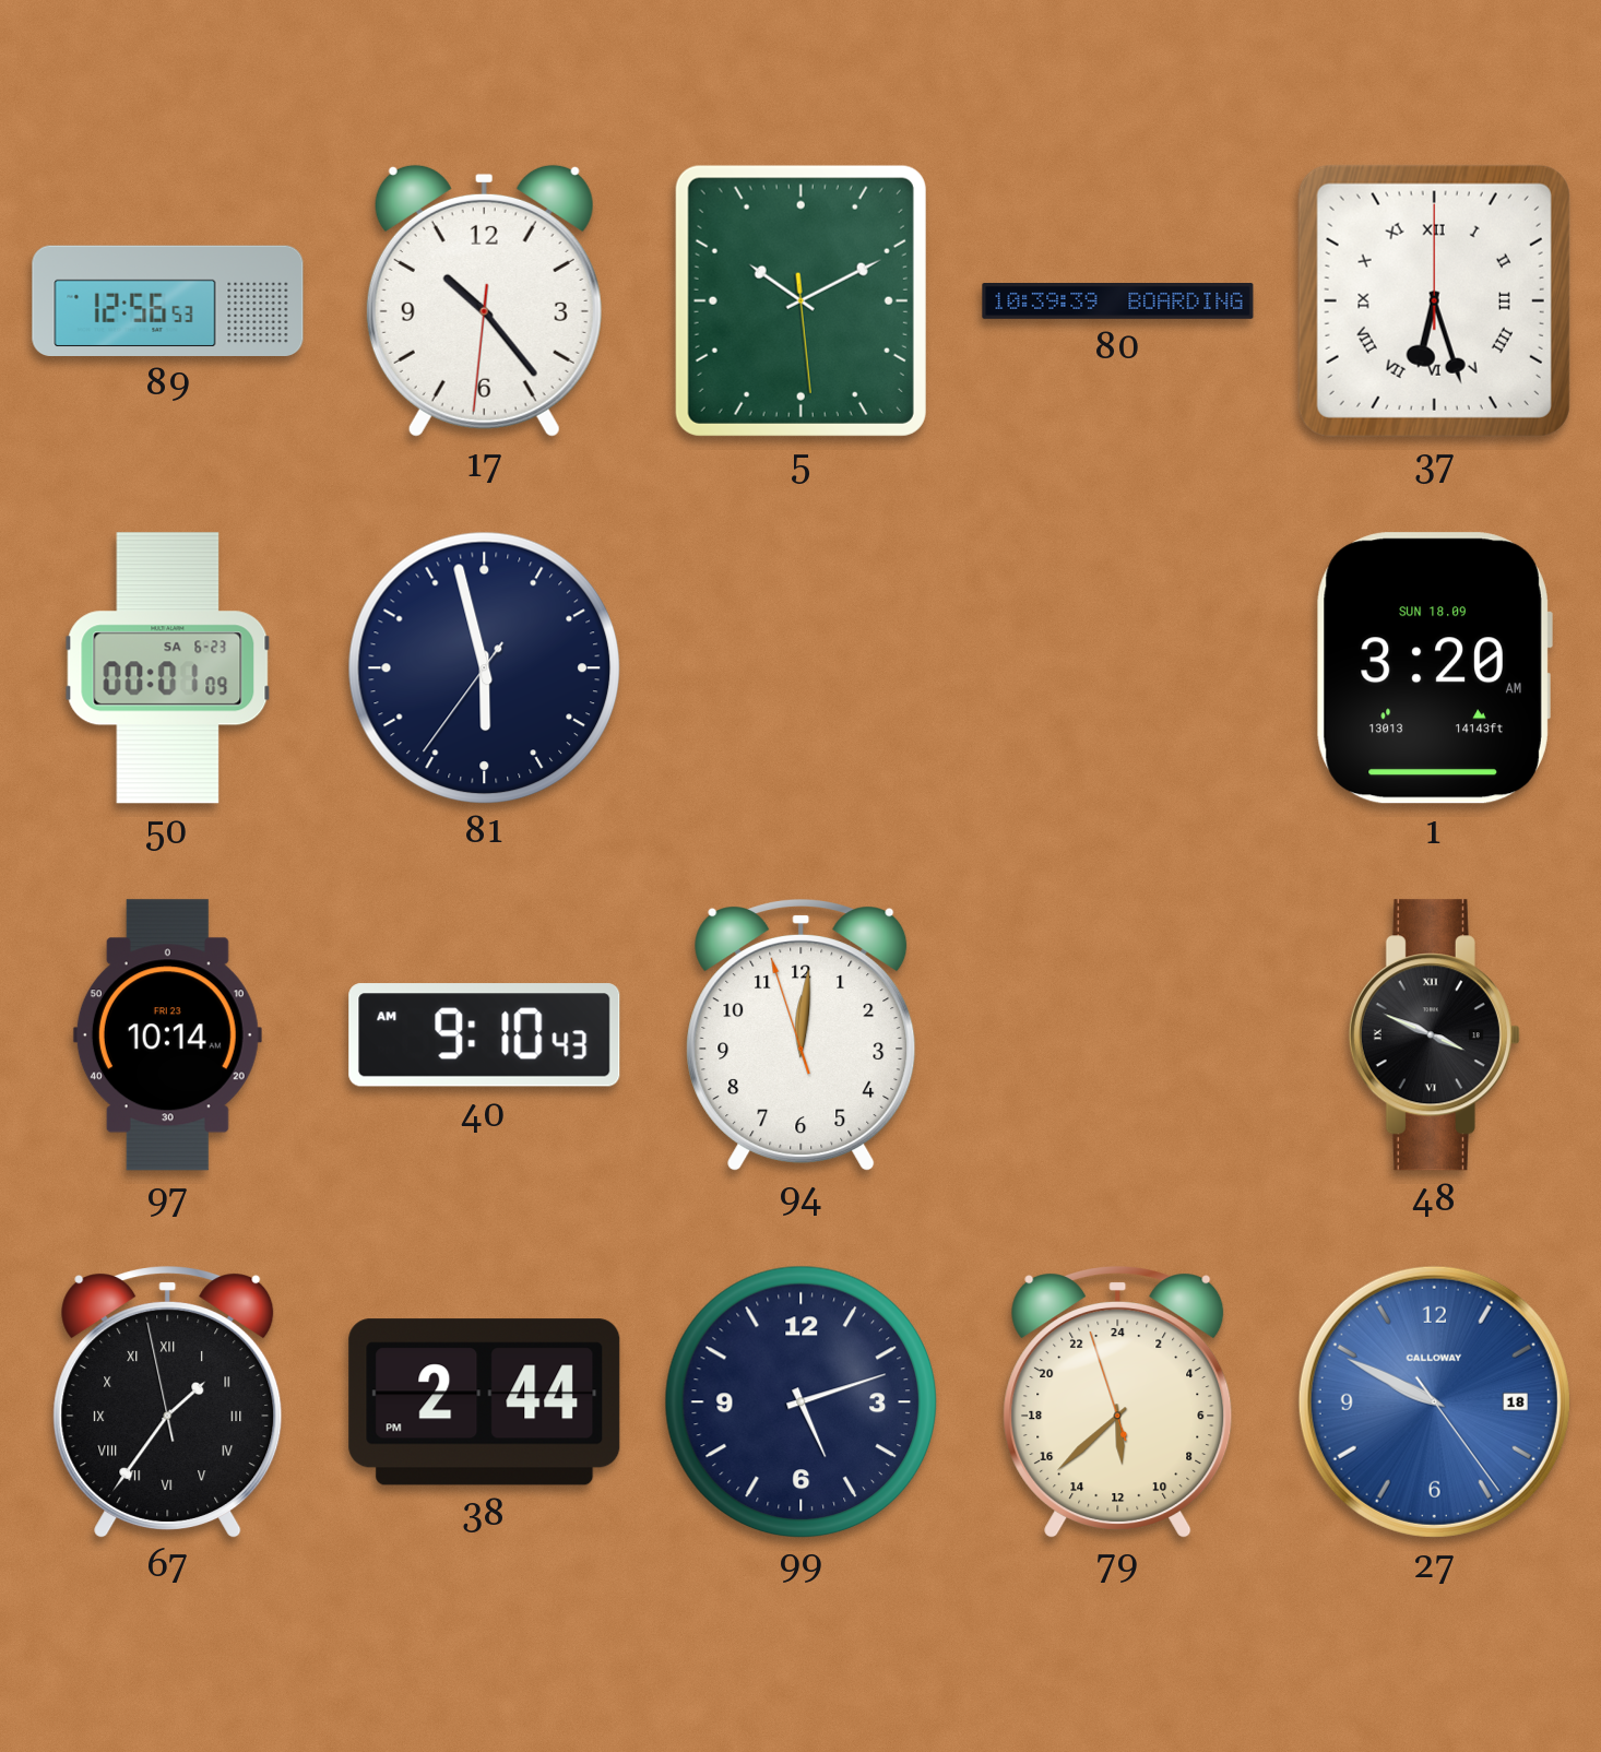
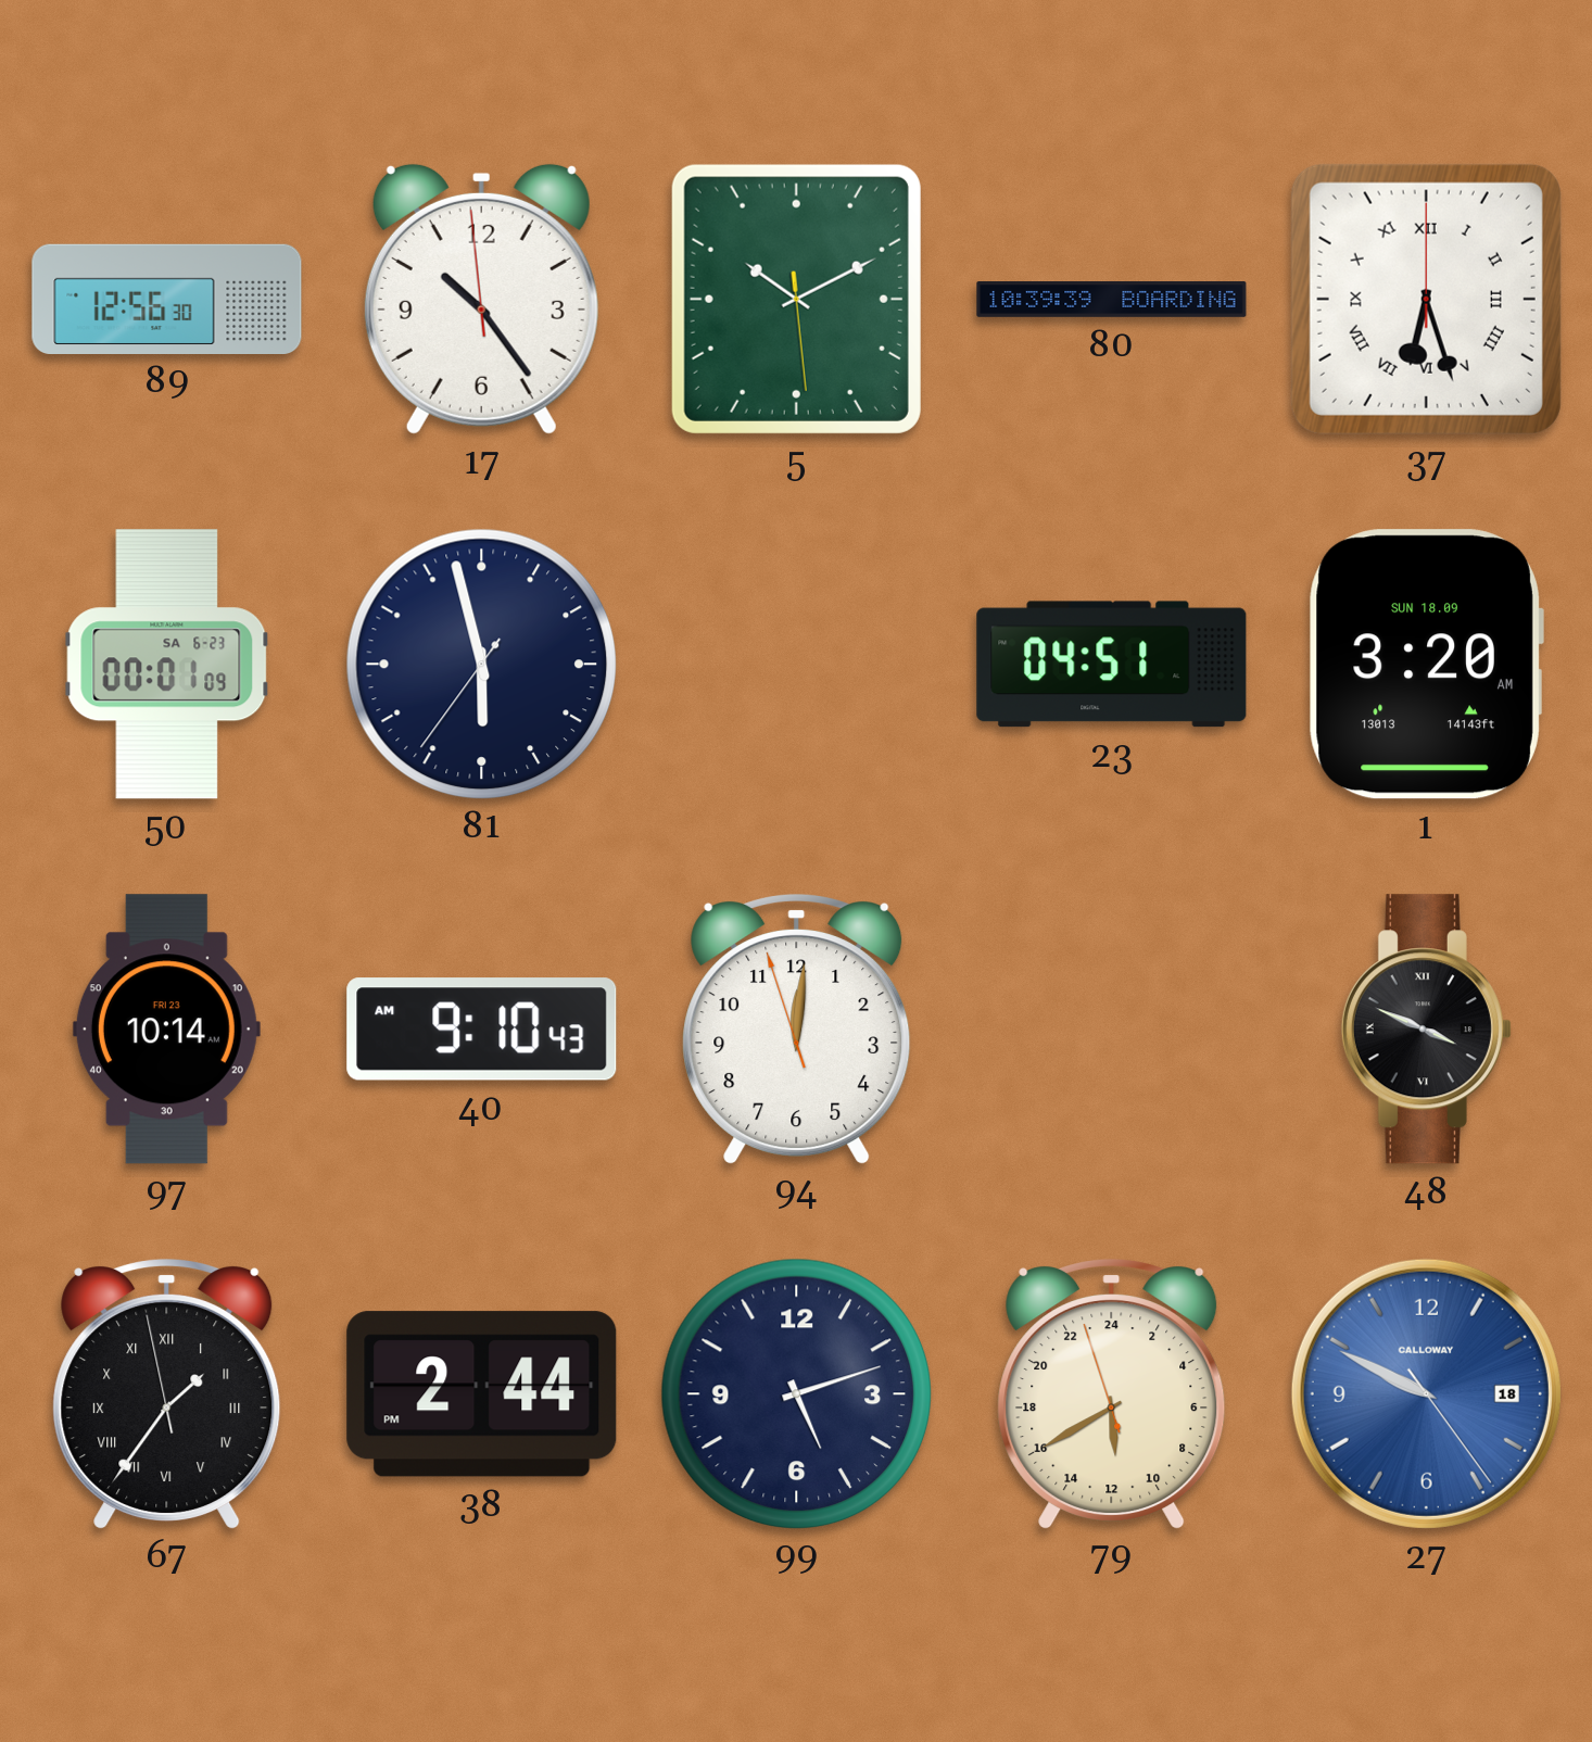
89: 12:56:53 -> 12:56:30 (167, 299)
17: 10:23:31 -> 10:23:59 (481, 299)
23: none -> 04:51 (1112, 665)
79: 11:37 -> 11:39 (1112, 1393)
